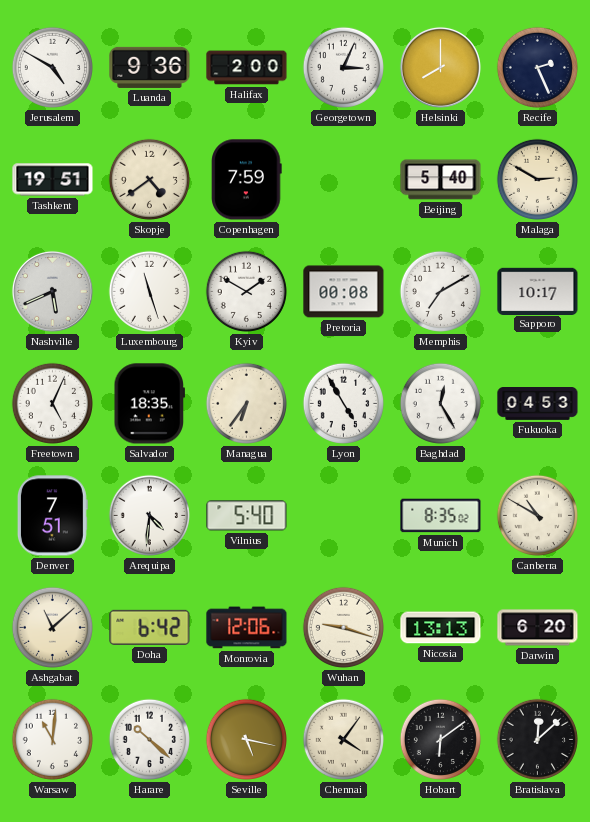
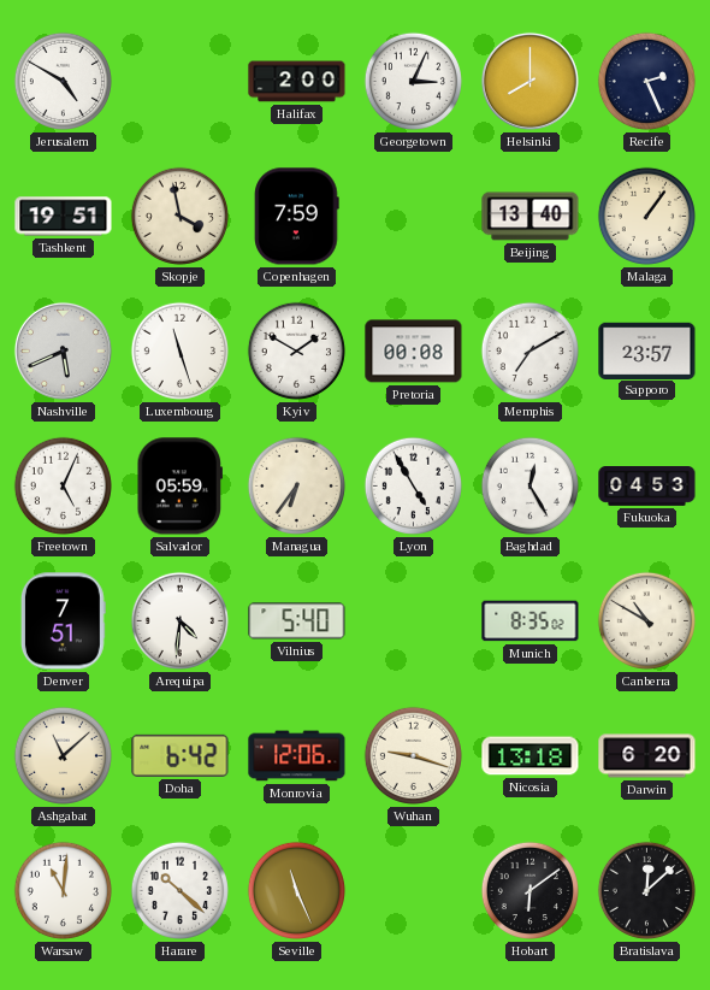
Luanda: 9:36 -> none (150, 67)
Skopje: 4:39 -> 3:58 (179, 216)
Beijing: 5:40 -> 13:40 (531, 217)
Malaga: 2:50 -> 1:06 (646, 216)
Sapporo: 10:17 -> 23:57 (647, 350)
Salvador: 18:35 -> 05:59 (179, 487)
Nicosia: 13:13 -> 13:18 (531, 756)
Seville: 5:17 -> 11:26 (296, 890)
Chennai: 4:06 -> none (343, 739)
